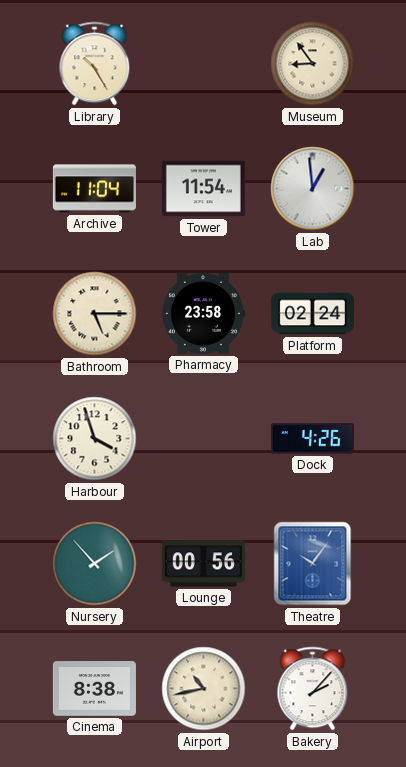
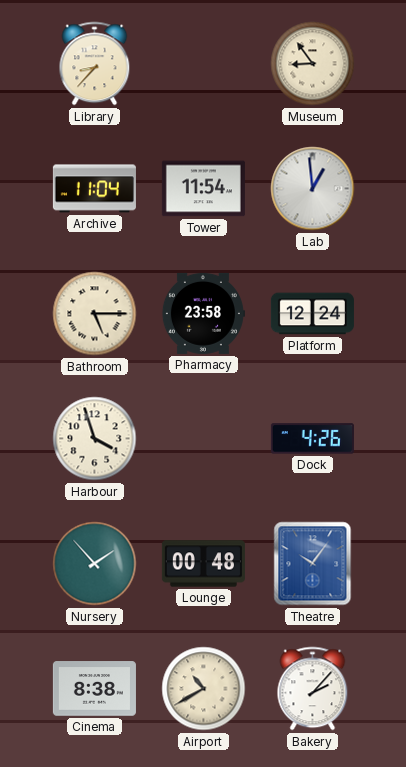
Library: 10:25 -> 8:37 (95, 64)
Platform: 02:24 -> 12:24 (312, 314)
Lounge: 00:56 -> 00:48 (203, 564)
Airport: 10:43 -> 10:40 (204, 689)
